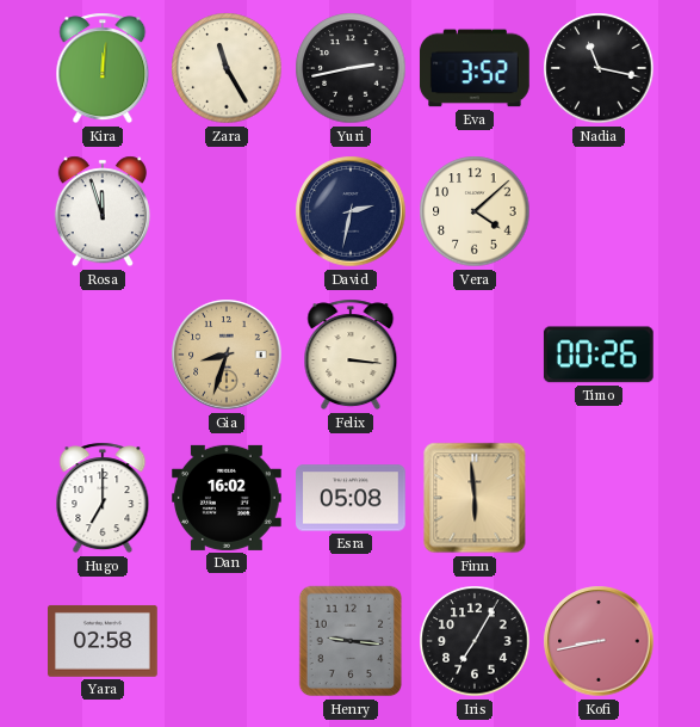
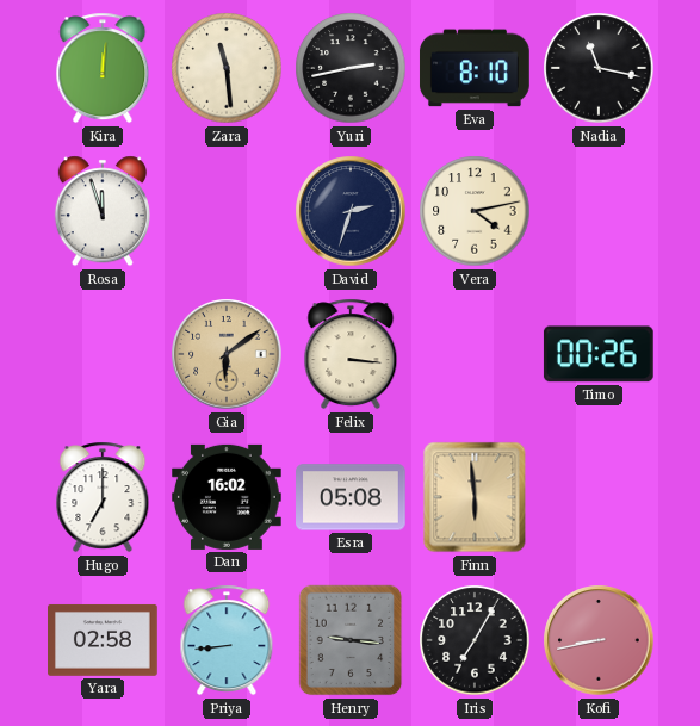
Zara: 11:25 -> 11:29 (227, 68)
Eva: 3:52 -> 8:10 (475, 68)
David: 2:32 -> 2:33 (351, 211)
Vera: 4:08 -> 4:13 (475, 211)
Gia: 8:33 -> 6:09 (227, 354)
Priya: none -> 8:44 (227, 640)
